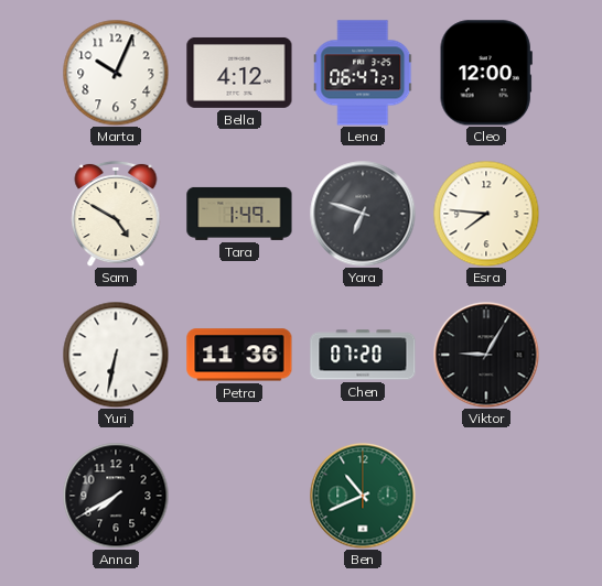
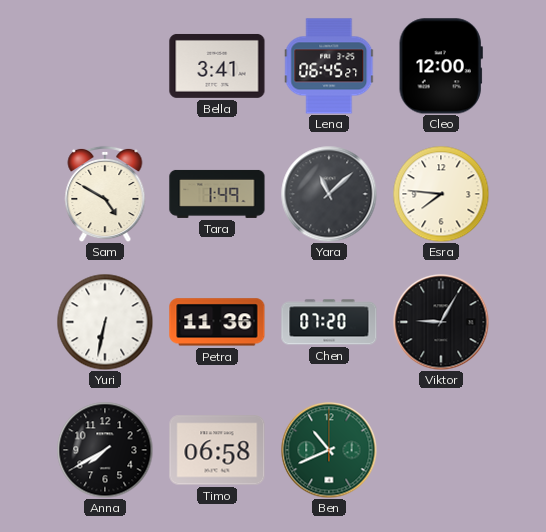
Marta: 10:04 -> none (116, 73)
Bella: 4:12 -> 3:41 (217, 66)
Lena: 06:47 -> 06:45 (330, 66)
Yara: 6:48 -> 11:08 (329, 194)
Timo: none -> 06:58 (217, 450)
